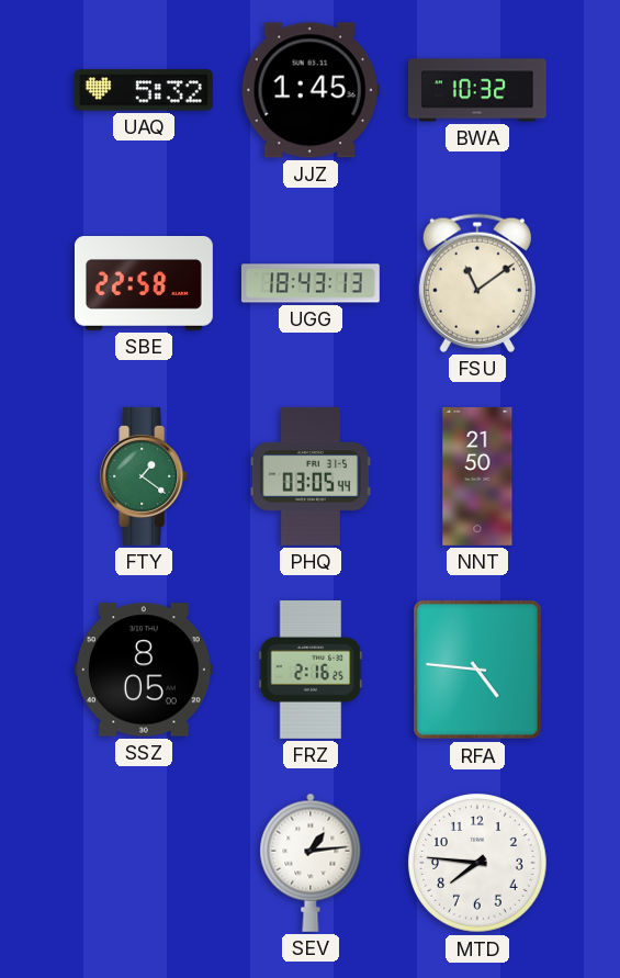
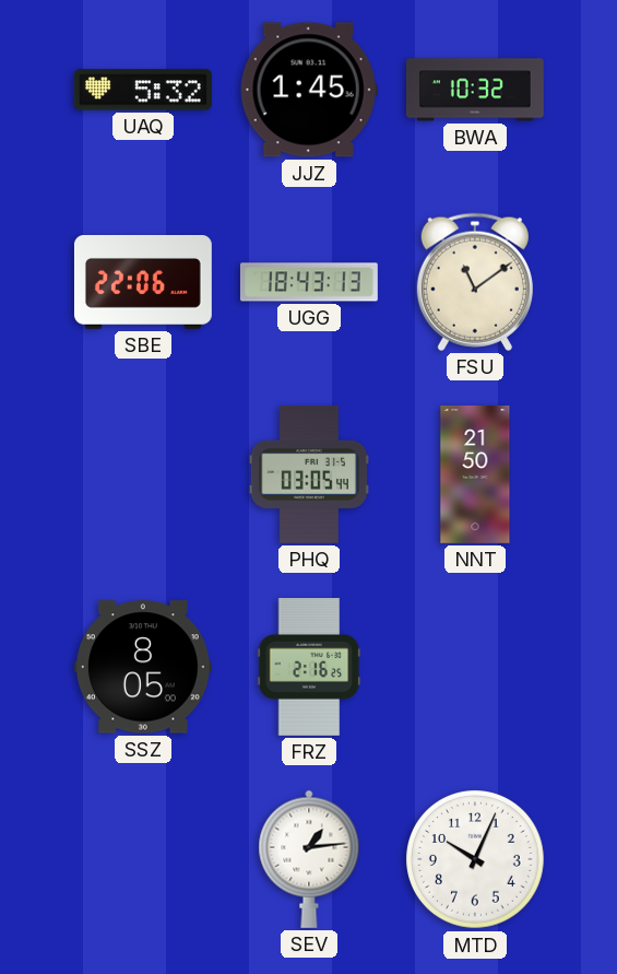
SBE: 22:58 -> 22:06 (143, 283)
FTY: 1:21 -> none (145, 476)
RFA: 4:46 -> none (478, 671)
MTD: 7:46 -> 10:04 (475, 859)
